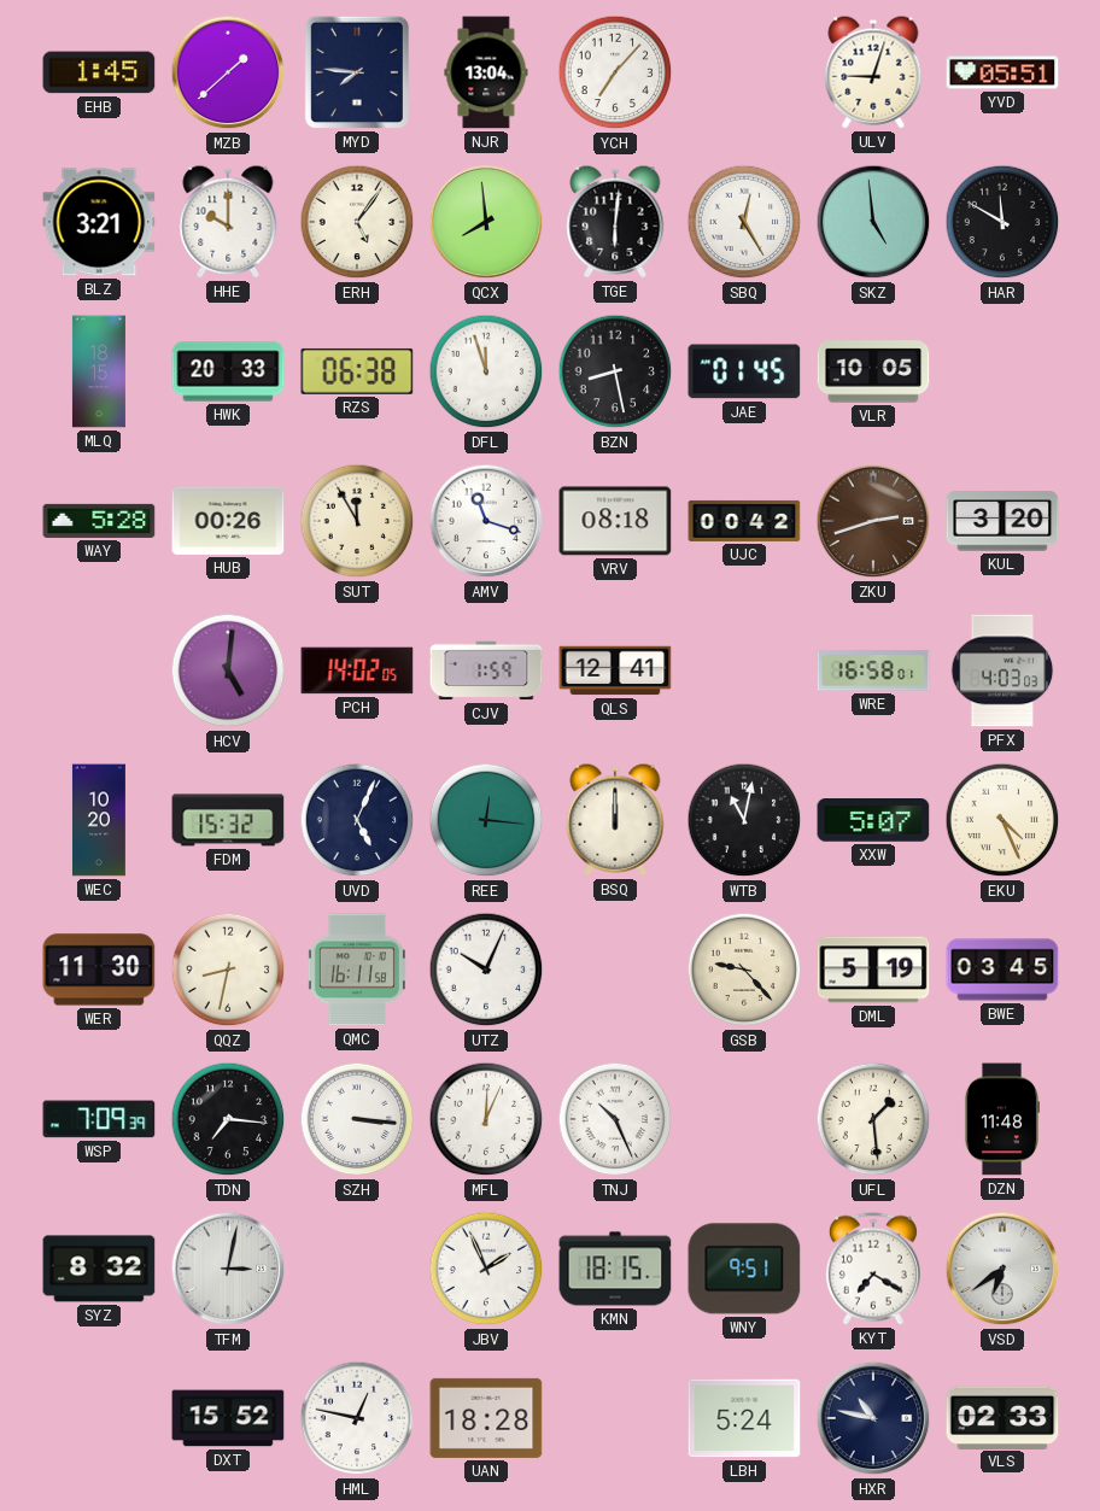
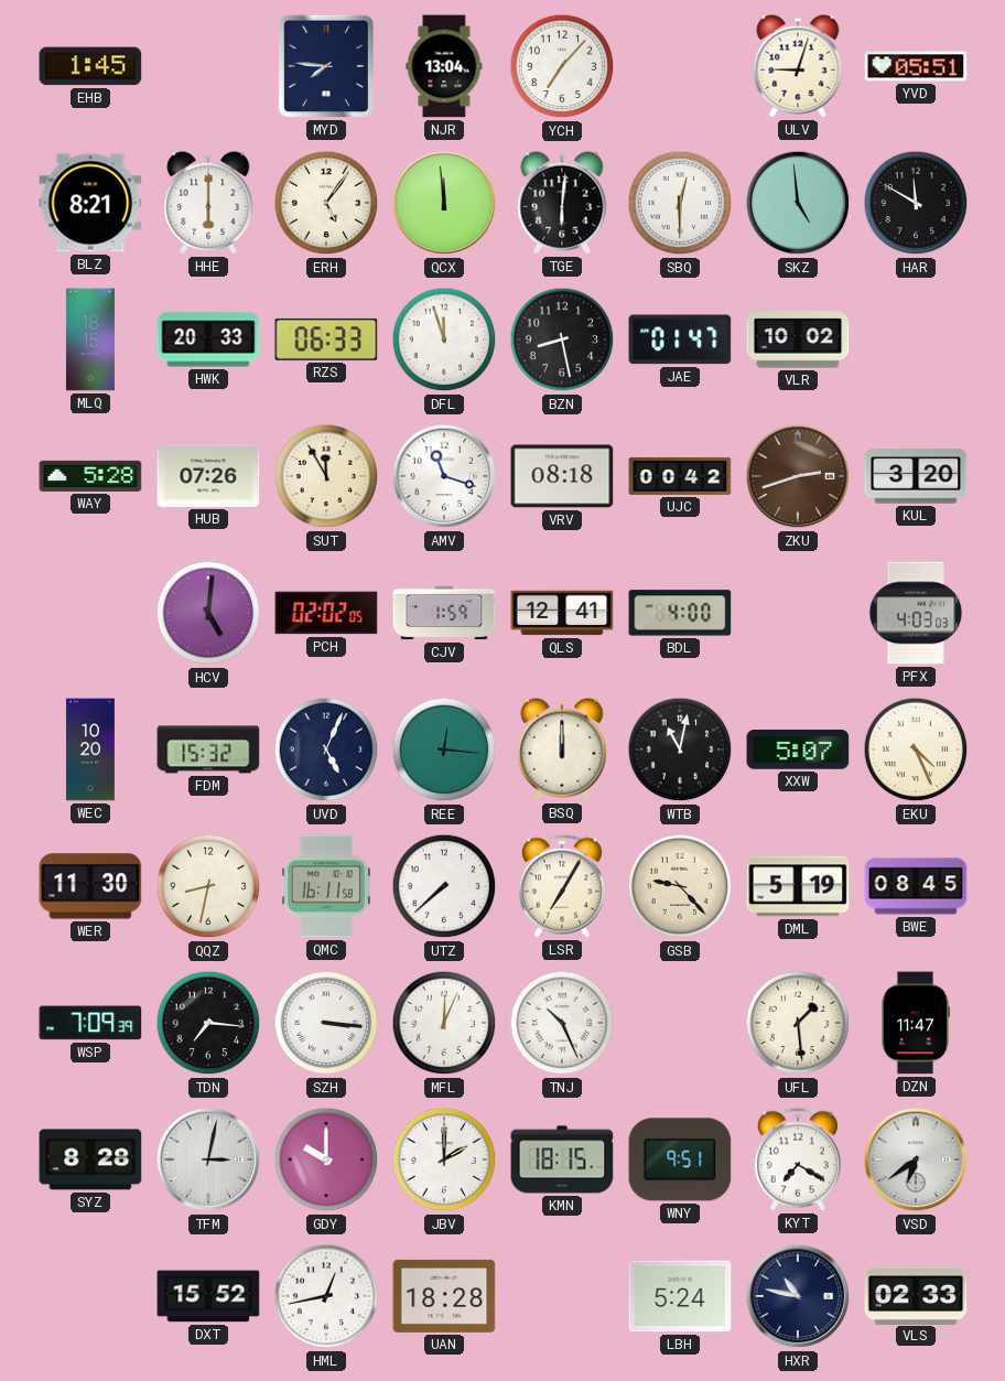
MZB: 1:38 -> none (228, 72)
BLZ: 3:21 -> 8:21 (90, 203)
HHE: 10:00 -> 6:00 (208, 203)
QCX: 7:59 -> 11:59 (444, 203)
SBQ: 12:25 -> 12:30 (680, 203)
RZS: 06:38 -> 06:33 (326, 339)
JAE: 01:45 -> 01:47 (680, 339)
VLR: 10:05 -> 10:02 (798, 339)
HUB: 00:26 -> 07:26 (208, 476)
PCH: 14:02 -> 02:02 (326, 613)
BDL: none -> 4:00 (680, 613)
WRE: 16:58 -> none (873, 670)
UTZ: 10:04 -> 7:38 (444, 886)
LSR: none -> 7:05 (562, 886)
BWE: 03:45 -> 08:45 (916, 886)
DZN: 11:48 -> 11:47 (915, 1023)
SYZ: 8:32 -> 8:28 (90, 1159)
GDY: none -> 10:00 (326, 1159)
JBV: 1:56 -> 2:00 (444, 1159)
HML: 12:47 -> 12:43 (326, 1296)
